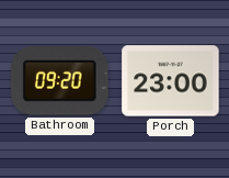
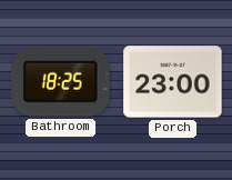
Bathroom: 09:20 -> 18:25 (61, 82)
